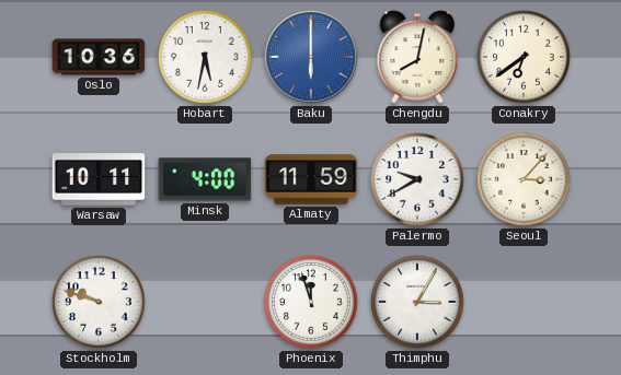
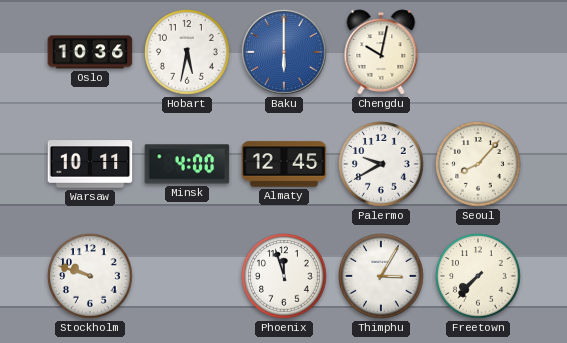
Chengdu: 8:02 -> 10:02 (381, 52)
Conakry: 6:39 -> none (524, 57)
Almaty: 11:59 -> 12:45 (284, 164)
Seoul: 3:07 -> 8:07 (478, 164)
Freetown: none -> 7:37 (478, 276)
